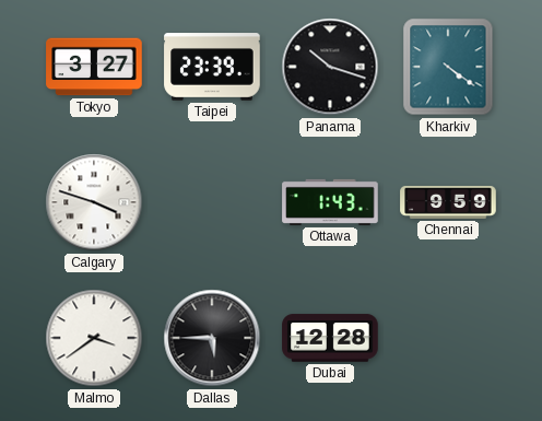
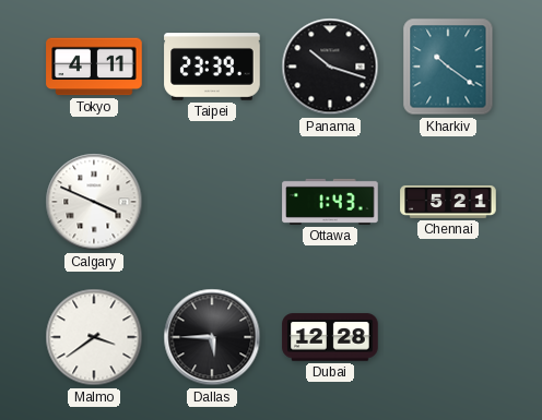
Tokyo: 3:27 -> 4:11 (94, 67)
Kharkiv: 4:21 -> 10:21 (448, 67)
Calgary: 3:48 -> 3:49 (94, 202)
Chennai: 9:59 -> 5:21 (448, 202)
